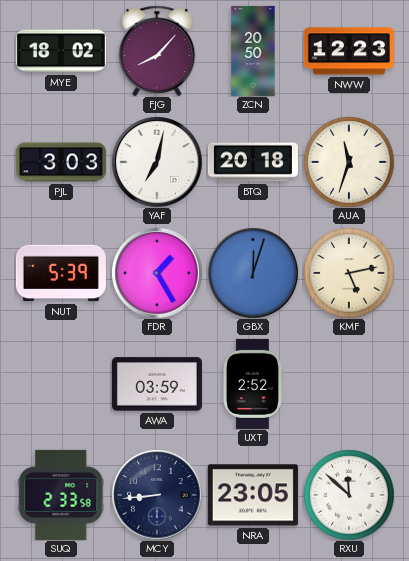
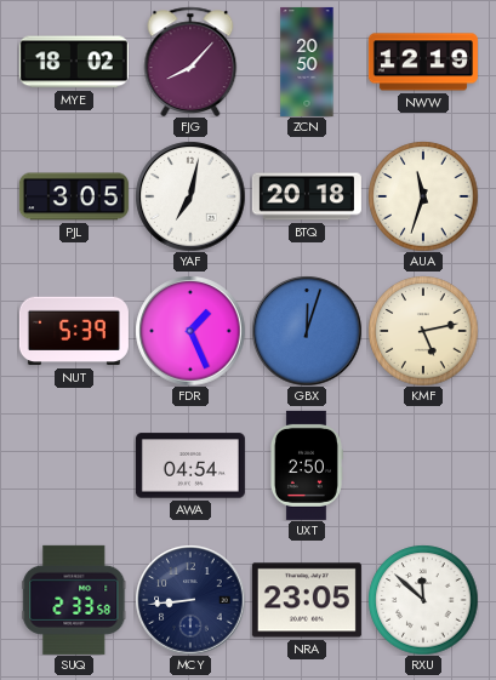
NWW: 12:23 -> 12:19 (423, 62)
PJL: 3:03 -> 3:05 (74, 196)
FDR: 1:25 -> 1:26 (190, 331)
AWA: 03:59 -> 04:54 (190, 465)
UXT: 2:52 -> 2:50 (306, 465)
